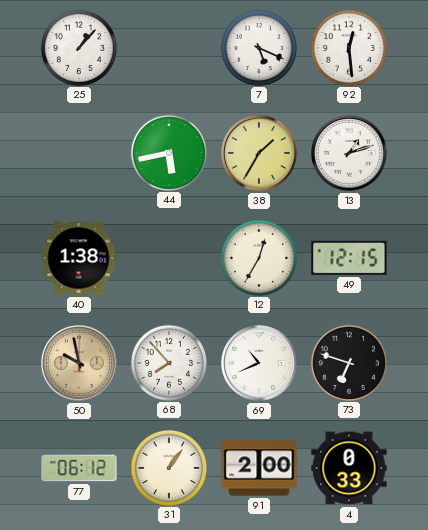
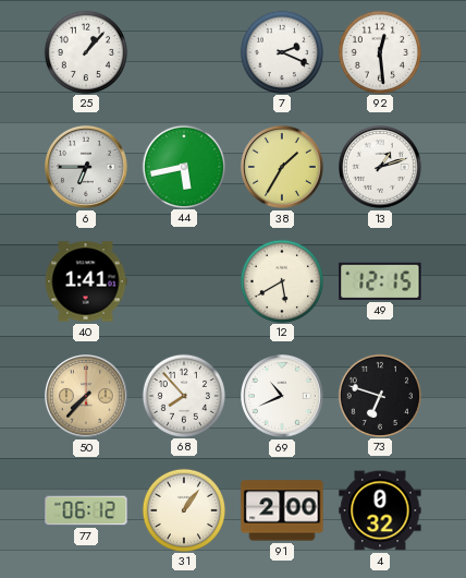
7: 5:19 -> 2:19 (281, 51)
6: none -> 6:45 (87, 168)
40: 1:38 -> 1:41 (86, 281)
12: 12:35 -> 5:40 (281, 280)
50: 9:58 -> 7:37 (87, 397)
4: 0:33 -> 0:32 (380, 510)
